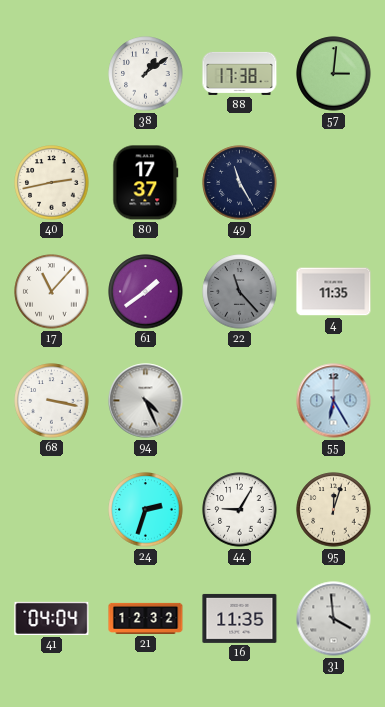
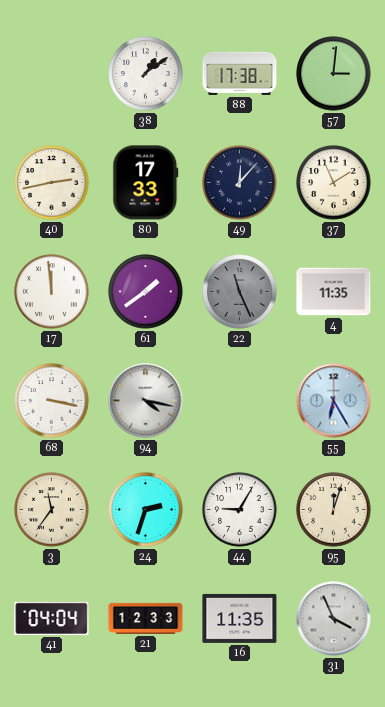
80: 17:37 -> 17:33 (146, 183)
49: 11:25 -> 12:07 (240, 183)
37: none -> 1:56 (334, 183)
17: 11:07 -> 11:59 (52, 292)
22: 11:23 -> 11:26 (240, 292)
94: 4:26 -> 4:17 (146, 401)
3: none -> 11:36 (52, 510)
21: 12:32 -> 12:33 (146, 618)
31: 3:59 -> 3:56 (334, 619)
